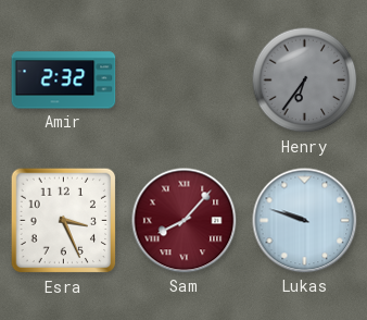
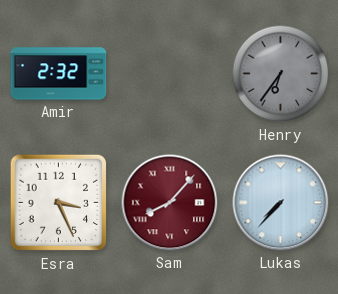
Lukas: 9:48 -> 7:37 (281, 203)
